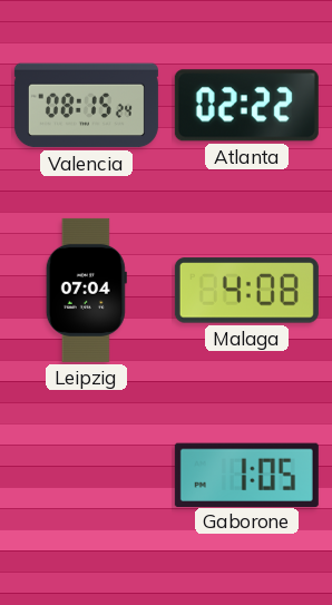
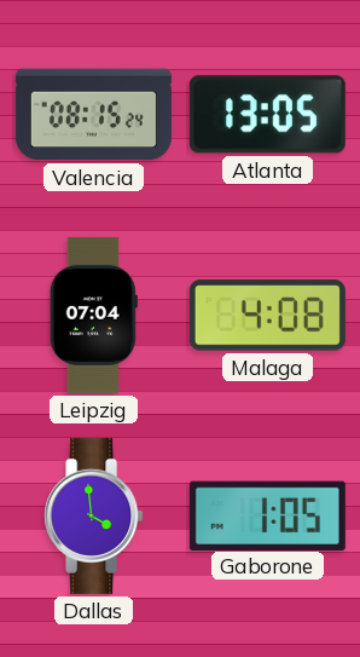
Atlanta: 02:22 -> 13:05 (267, 115)
Dallas: none -> 3:59 (94, 515)
